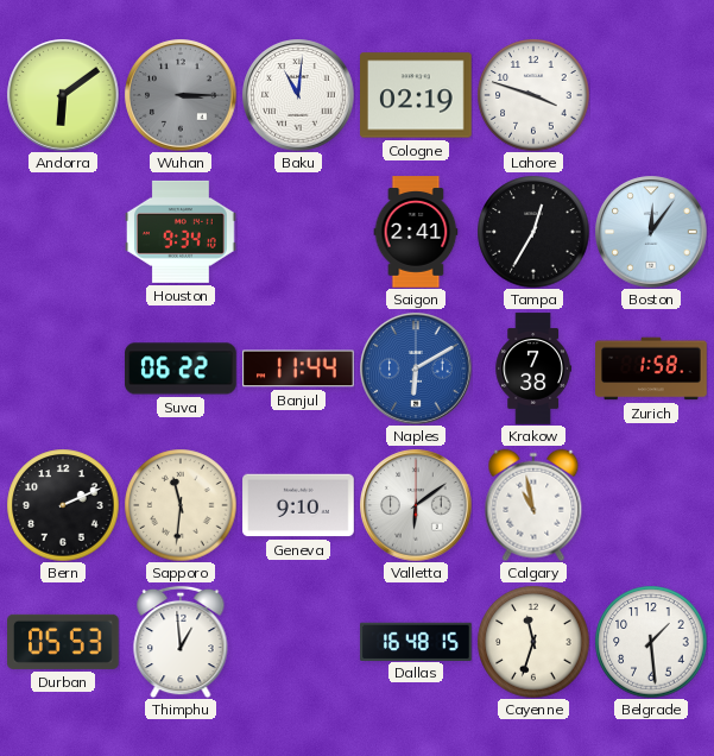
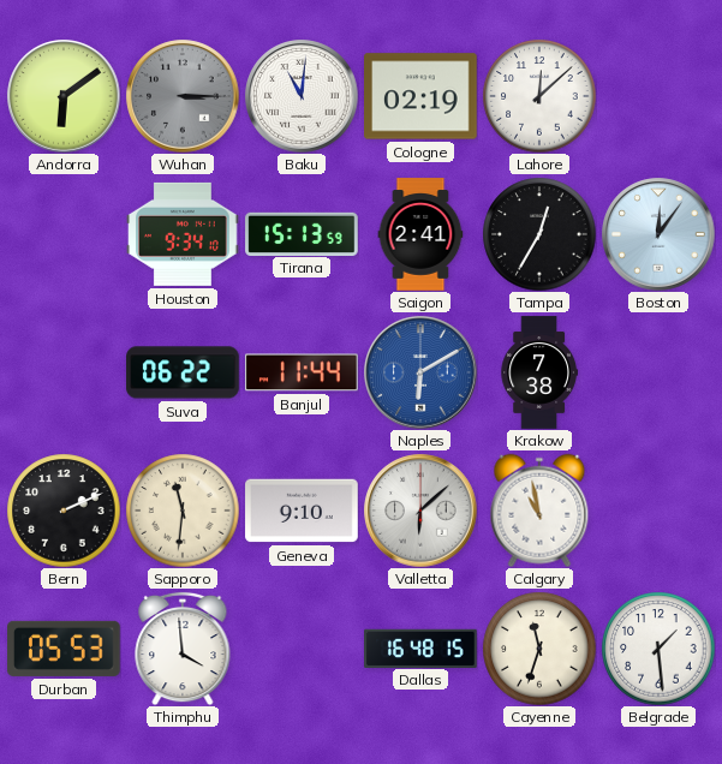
Lahore: 3:48 -> 12:08 (539, 96)
Tirana: none -> 15:13 (302, 233)
Zurich: 1:58 -> none (651, 368)
Valletta: 6:09 -> 6:08 (420, 511)
Thimphu: 12:59 -> 3:59 (183, 649)
